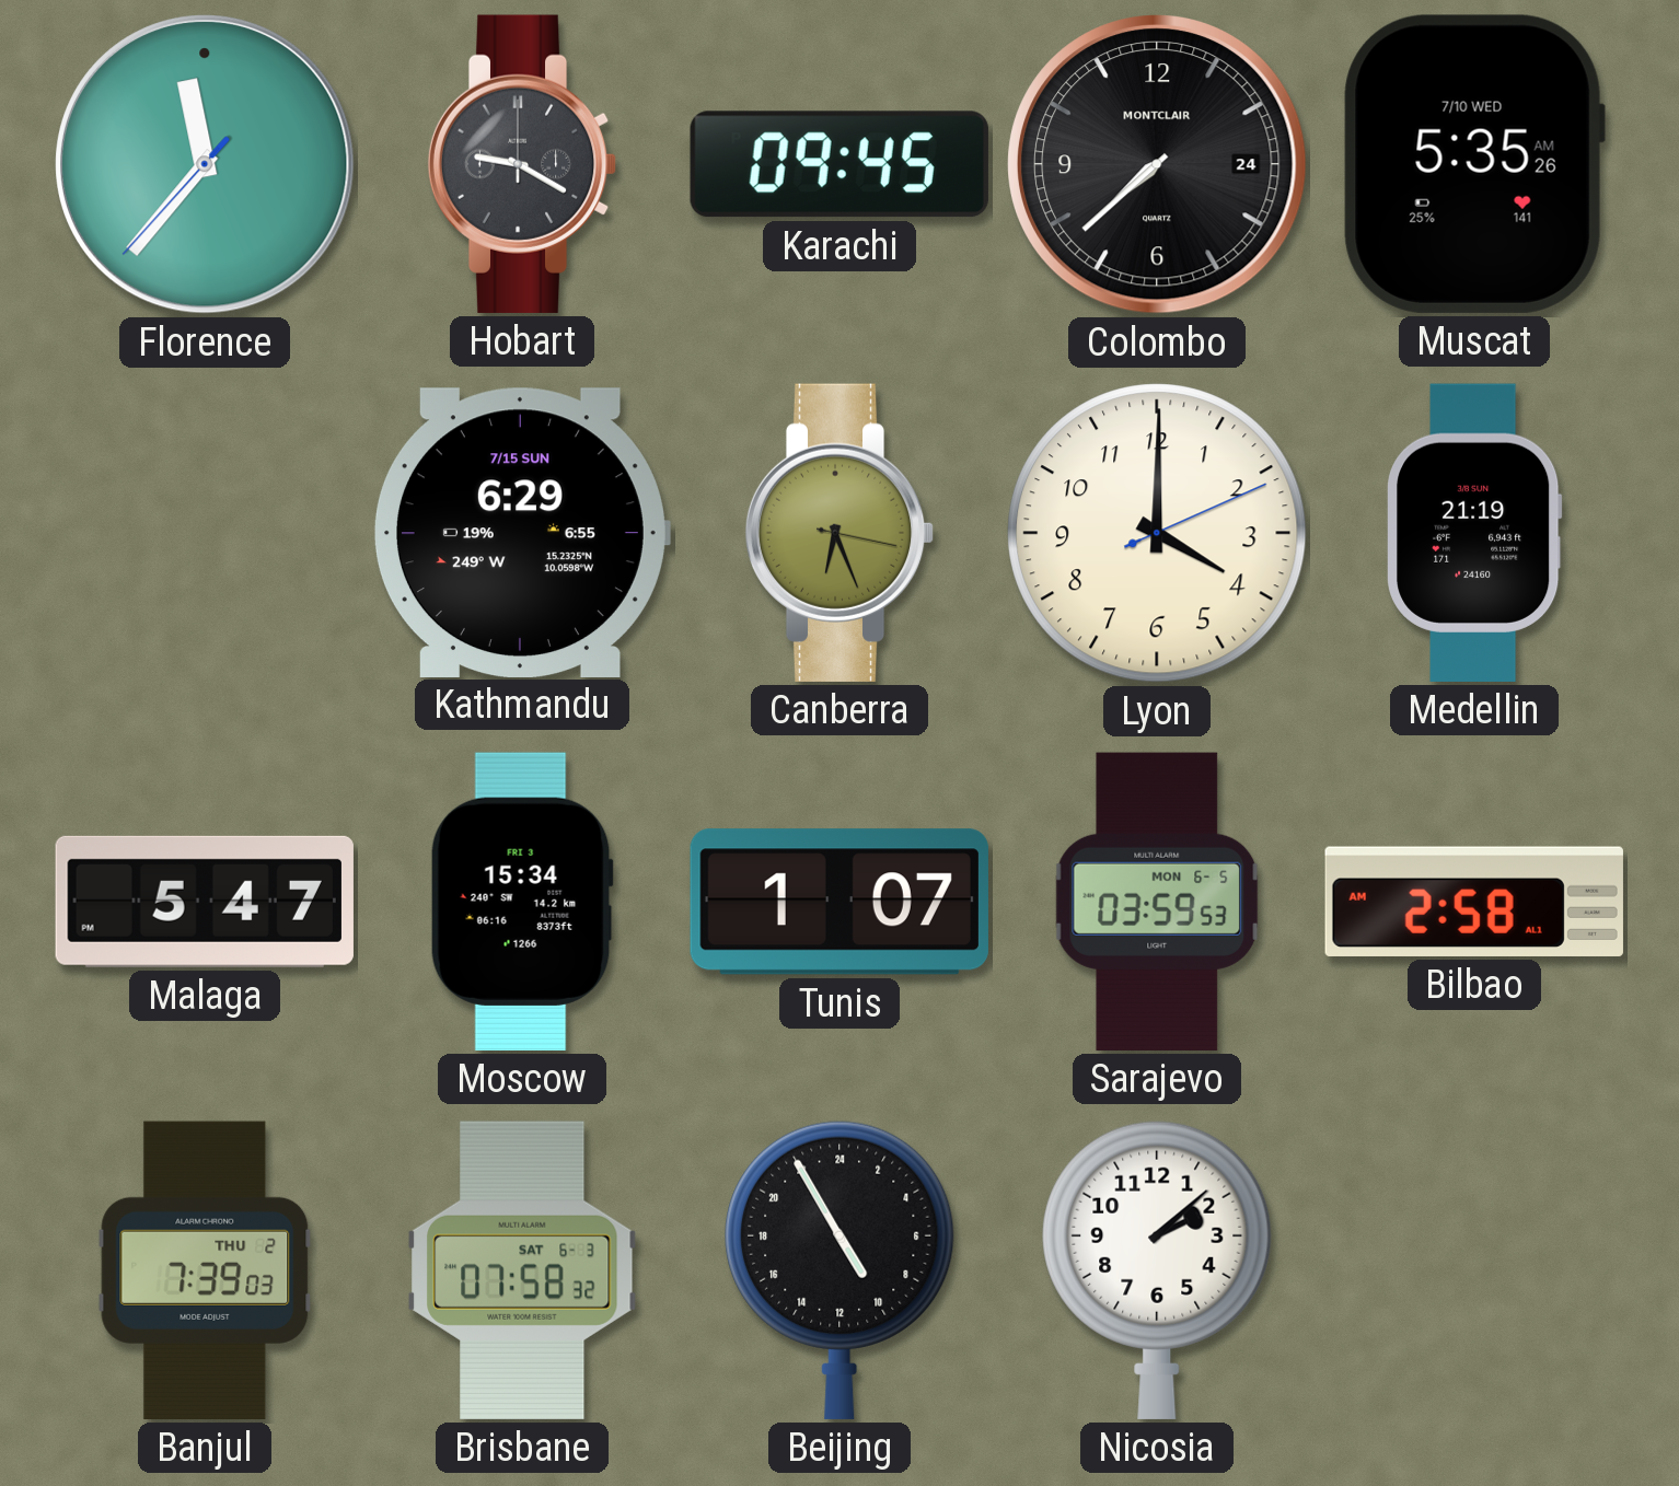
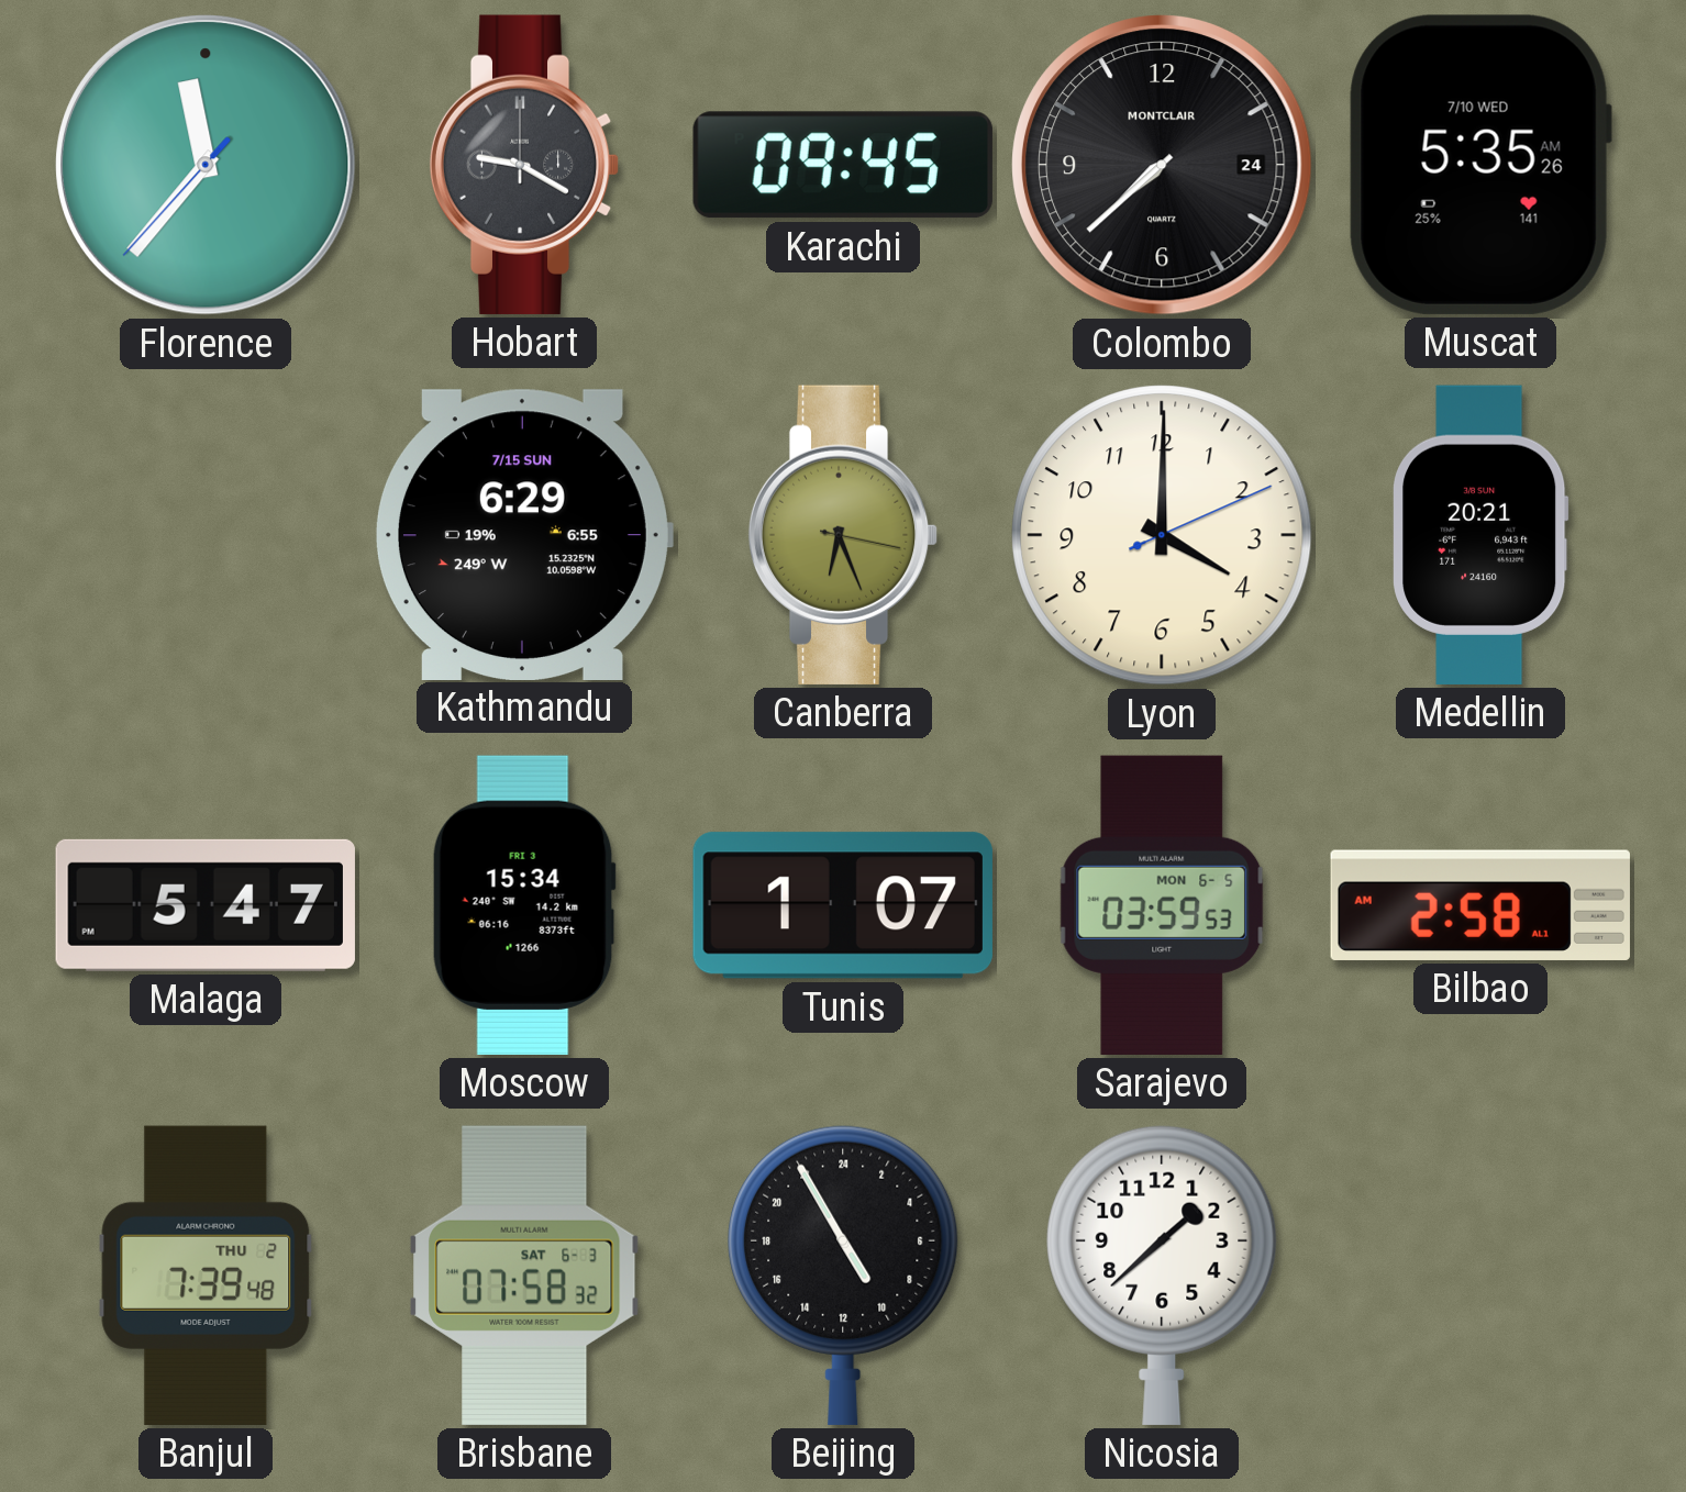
Medellin: 21:19 -> 20:21 (1482, 535)
Banjul: 7:39:03 -> 7:39:48 (206, 1276)
Nicosia: 2:08 -> 1:38 (1162, 1274)
